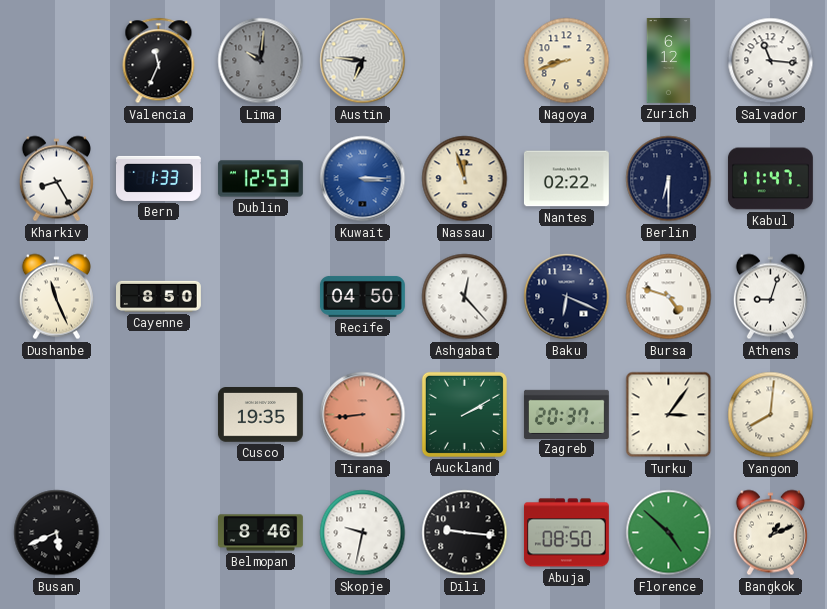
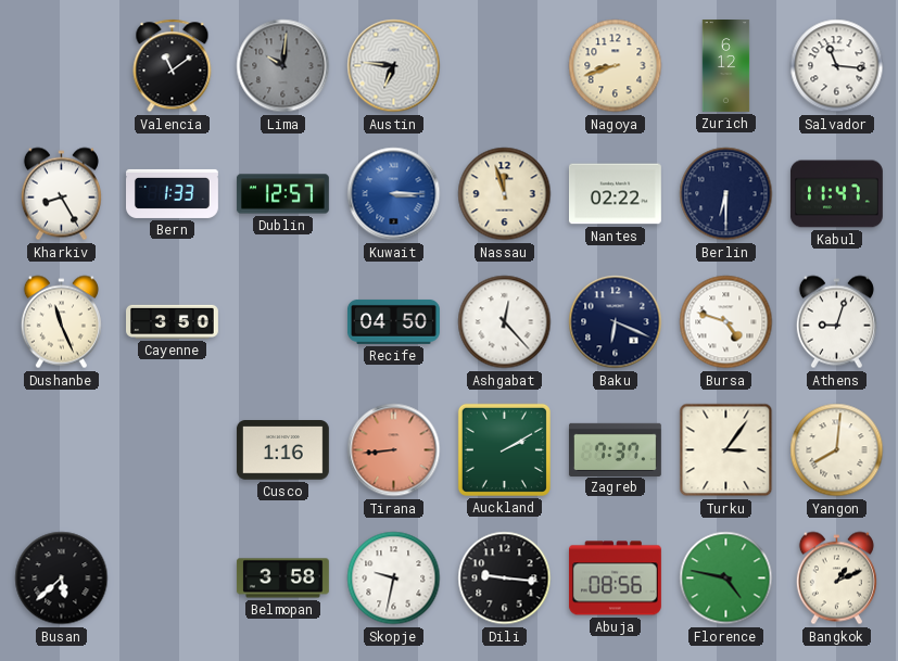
Valencia: 11:34 -> 11:09 (173, 66)
Dublin: 12:53 -> 12:57 (282, 194)
Cayenne: 8:50 -> 3:50 (173, 321)
Cusco: 19:35 -> 1:16 (282, 450)
Zagreb: 20:37 -> 7:37 (615, 449)
Busan: 5:41 -> 5:38 (62, 579)
Belmopan: 8:46 -> 3:58 (282, 579)
Abuja: 08:50 -> 08:56 (615, 579)
Florence: 4:52 -> 4:47 (726, 579)
